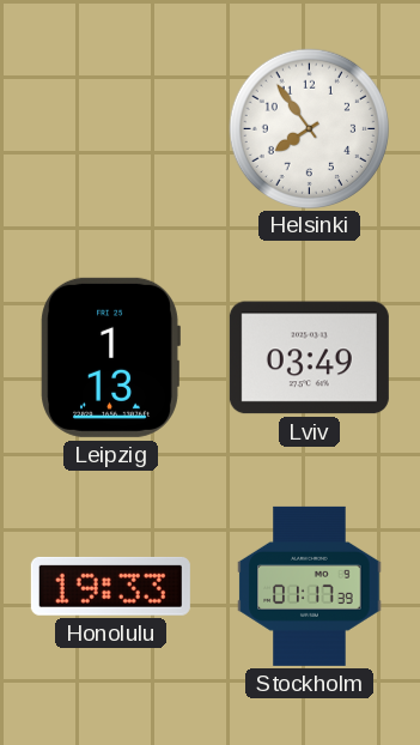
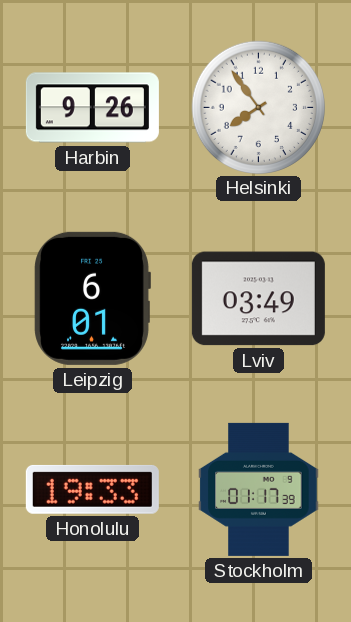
Harbin: none -> 9:26 (92, 108)
Leipzig: 1:13 -> 6:01 (92, 298)
